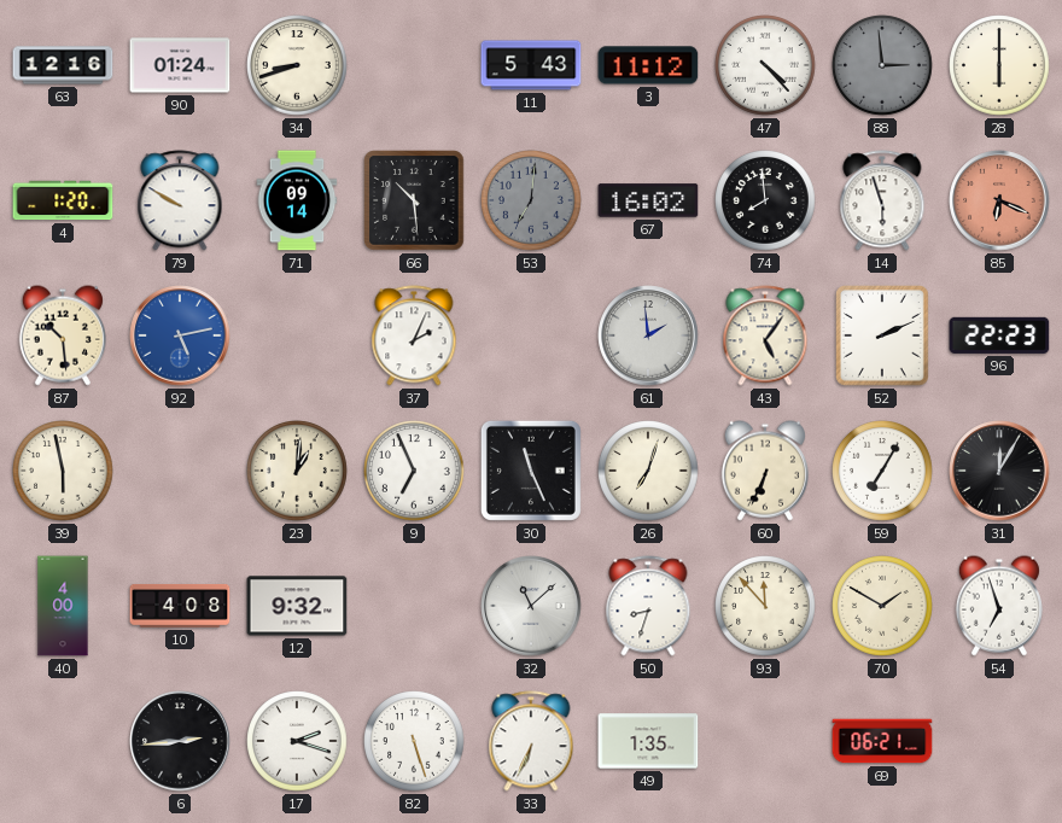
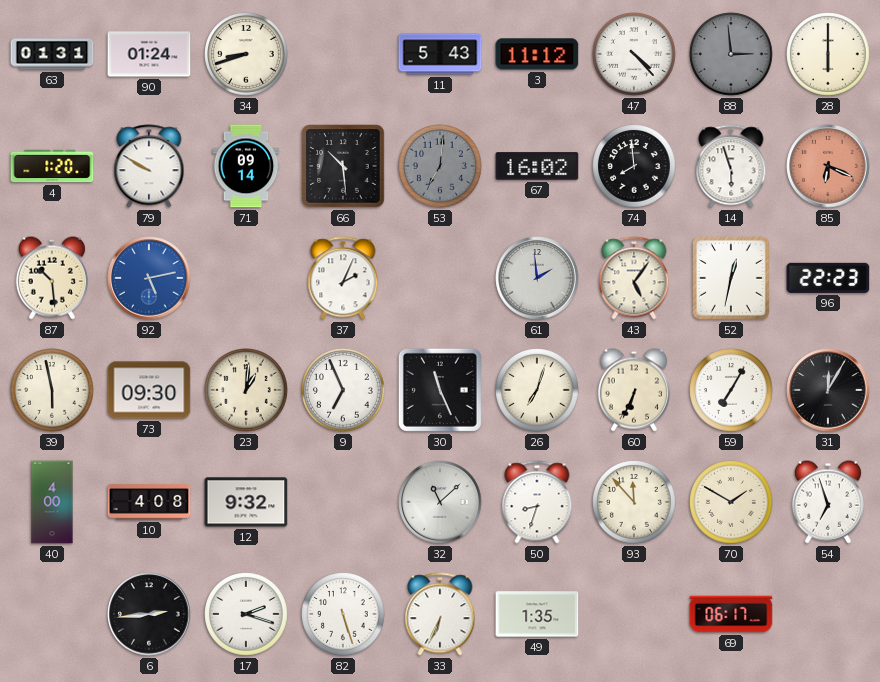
63: 12:16 -> 01:31 (52, 54)
52: 2:11 -> 12:32 (731, 278)
73: none -> 09:30 (149, 390)
69: 06:21 -> 06:17 (731, 614)
